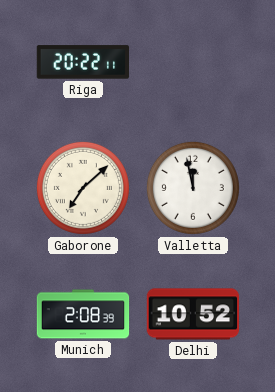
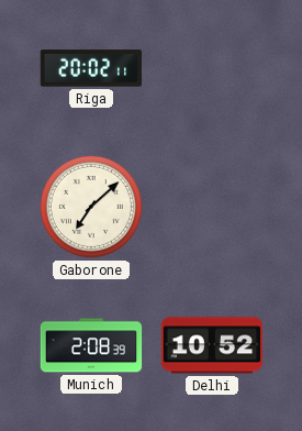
Riga: 20:22 -> 20:02 (90, 68)
Valletta: 11:58 -> none (193, 188)
